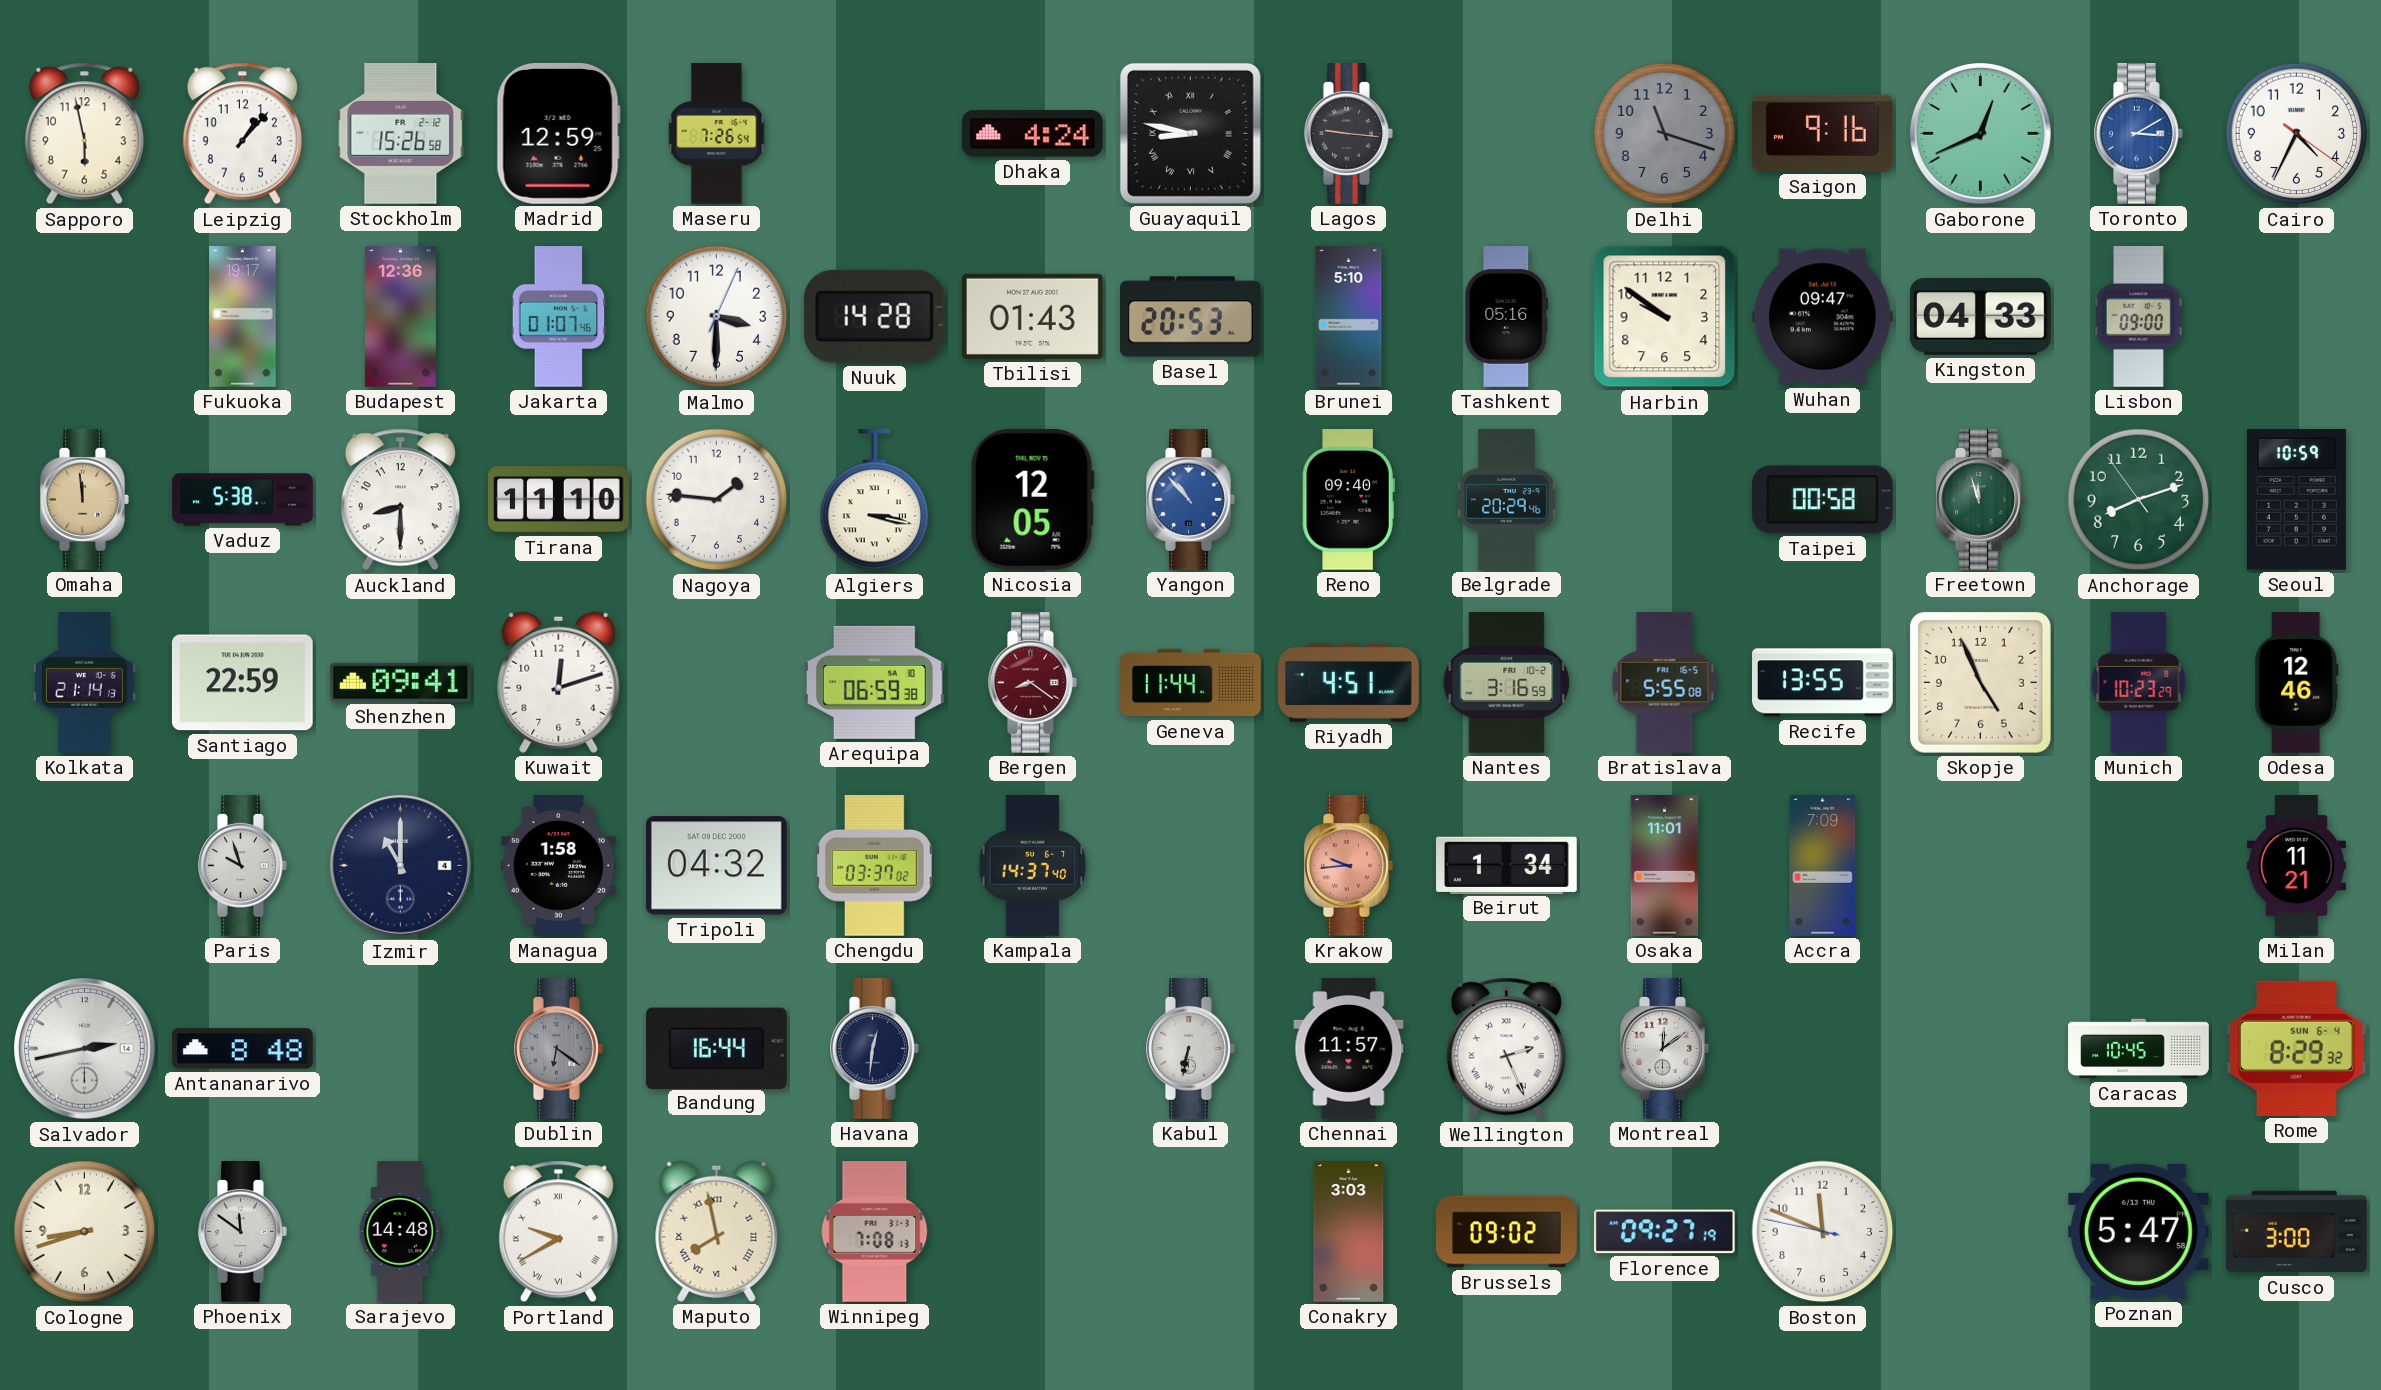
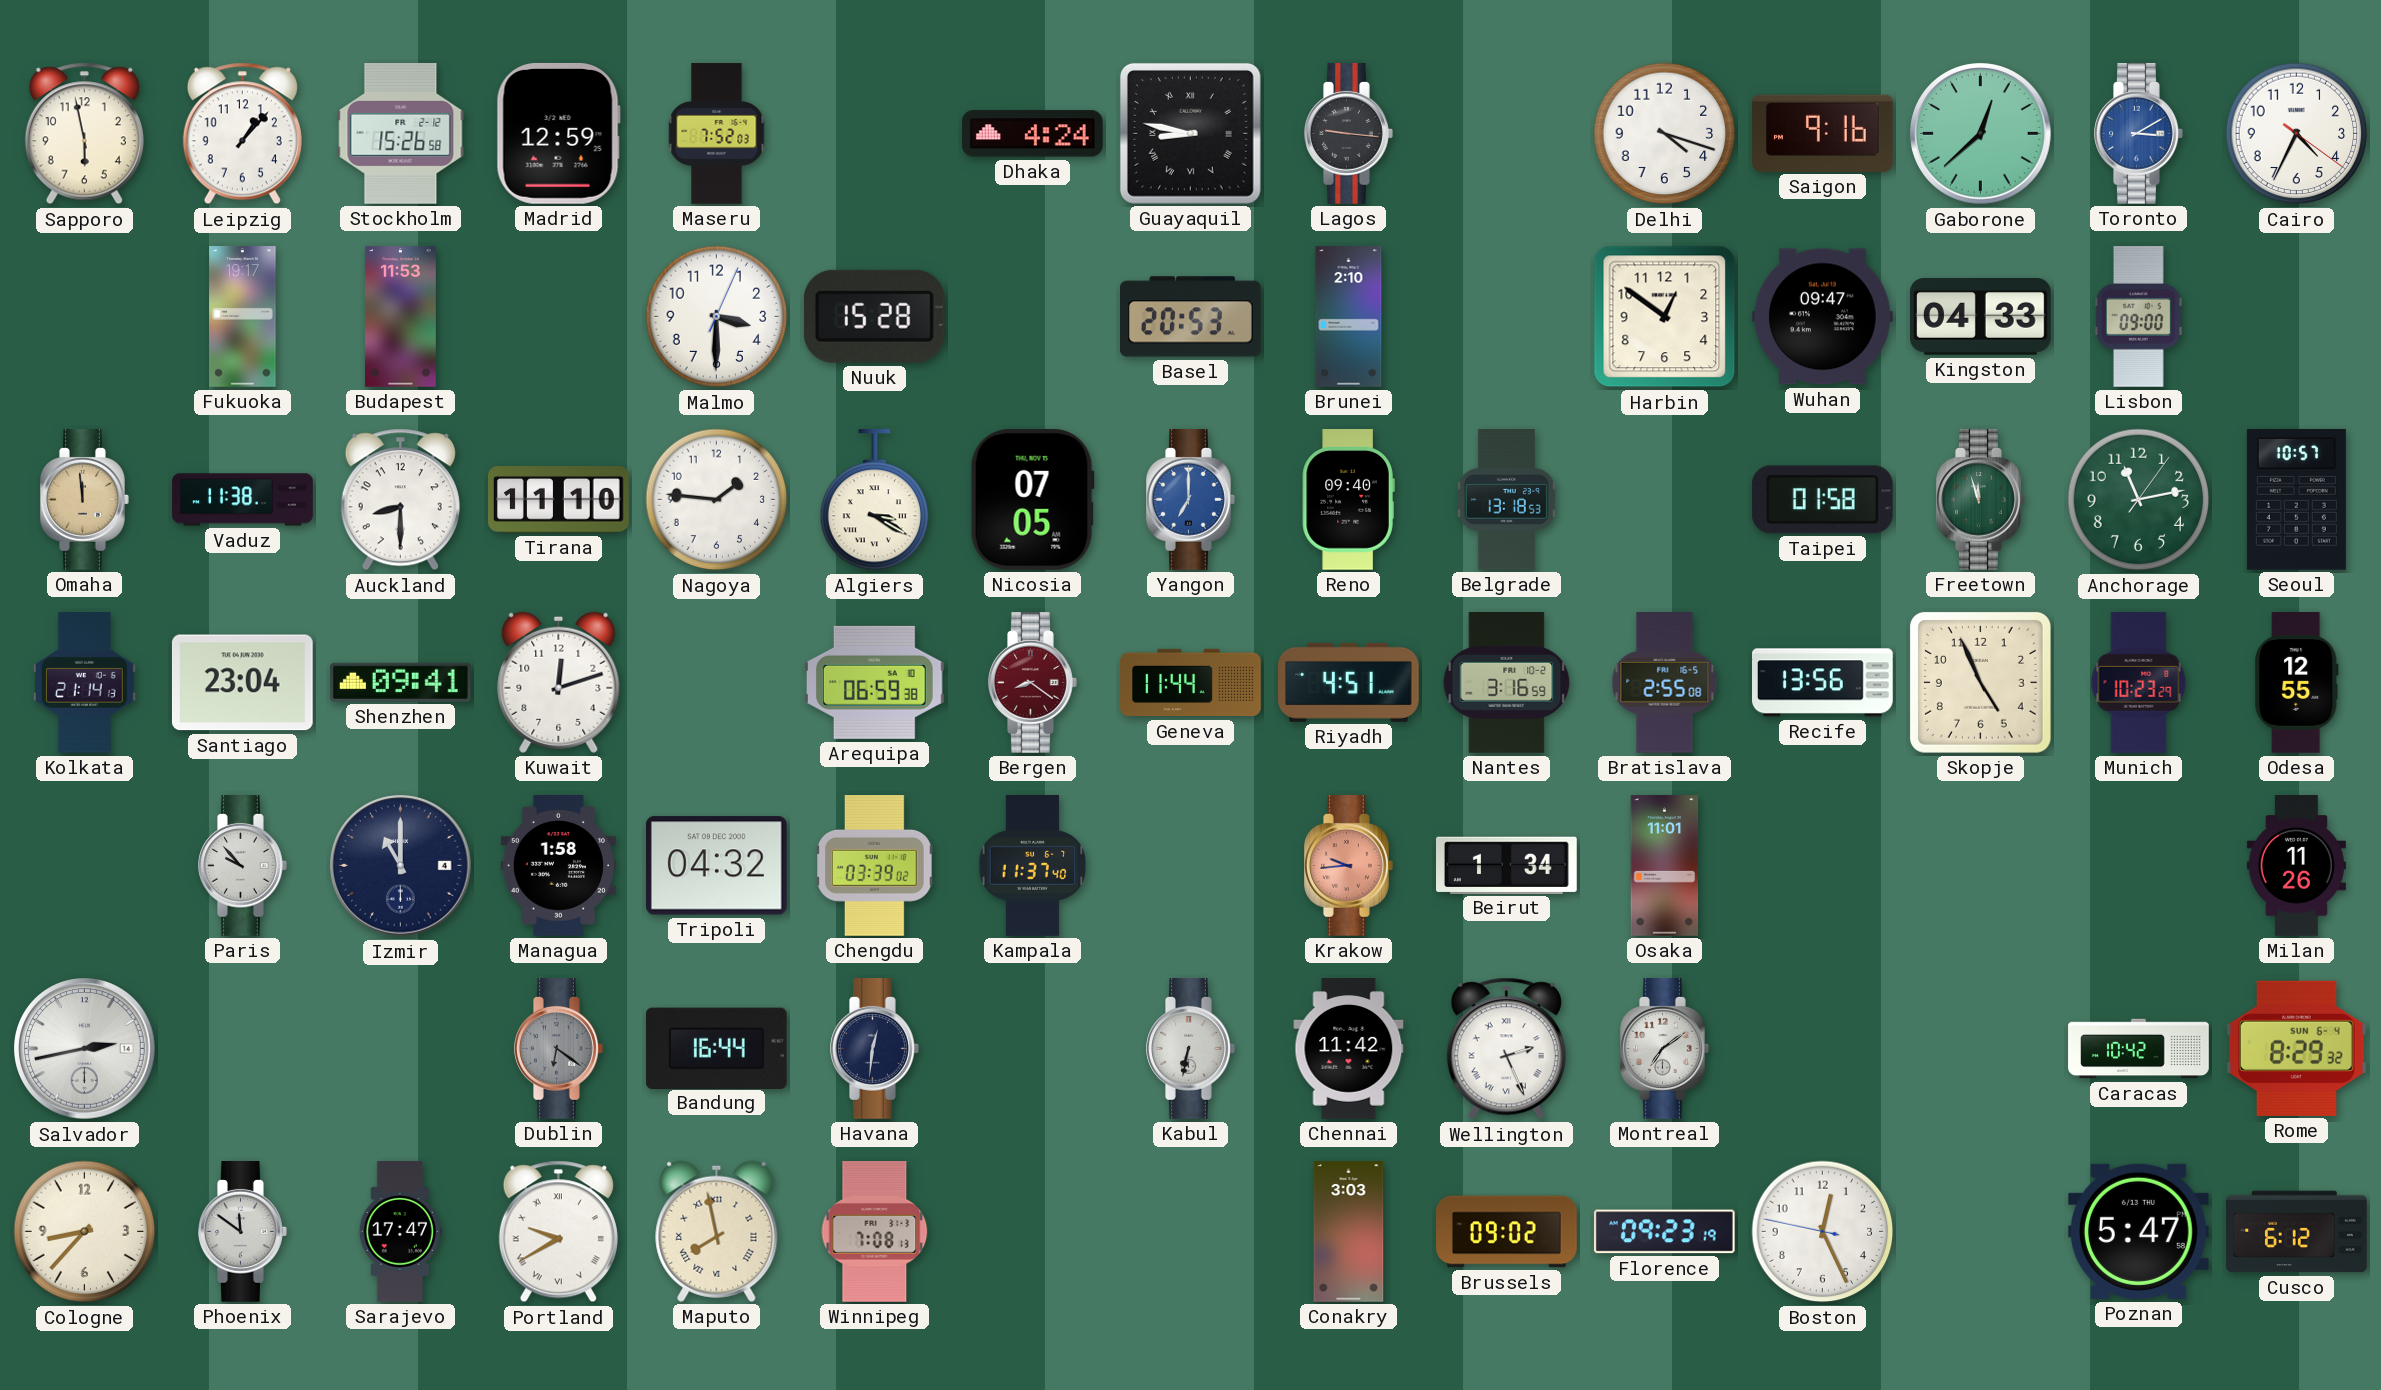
Maseru: 7:26 -> 7:52 (717, 134)
Delhi: 11:18 -> 4:18 (1665, 134)
Delhi dial: grey -> white (1665, 134)
Gaborone: 12:41 -> 12:38 (1981, 134)
Budapest: 12:36 -> 11:53 (400, 317)
Jakarta: 01:07 -> none (559, 317)
Nuuk: 14:28 -> 15:28 (874, 316)
Tbilisi: 01:43 -> none (1033, 316)
Brunei: 5:10 -> 2:10 (1349, 317)
Tashkent: 05:16 -> none (1507, 317)
Harbin: 9:51 -> 12:51 (1665, 317)
Vaduz: 5:38 -> 11:38 (243, 500)
Algiers: 3:17 -> 3:20 (875, 501)
Nicosia: 12:05 -> 07:05 (1032, 499)
Yangon: 10:53 -> 7:00 (1191, 500)
Belgrade: 20:29 -> 13:18 (1506, 500)
Taipei: 00:58 -> 01:58 (1822, 500)
Anchorage: 8:11 -> 11:13 (2139, 500)
Seoul: 10:59 -> 10:57 (2296, 499)
Santiago: 22:59 -> 23:04 (242, 683)
Bratislava: 5:55 -> 2:55 (1665, 683)
Recife: 13:55 -> 13:56 (1823, 683)
Odesa: 12:46 -> 12:55 (2297, 683)
Paris: 9:57 -> 9:53 (243, 866)
Chengdu: 03:37 -> 03:39 (875, 866)
Kampala: 14:37 -> 11:37 (1033, 866)
Accra: 7:09 -> none (1823, 866)
Milan: 11:21 -> 11:26 (2296, 866)
Antananarivo: 8:48 -> none (243, 1049)
Chennai: 11:57 -> 11:42 (1349, 1049)
Montreal: 12:09 -> 7:09 (1665, 1049)
Caracas: 10:45 -> 10:42 (2139, 1049)
Cologne: 8:42 -> 8:37 (85, 1232)
Sarajevo: 14:48 -> 17:47 (400, 1232)
Florence: 09:27 -> 09:23 (1664, 1232)
Boston: 11:48 -> 12:25 (1823, 1232)
Cusco: 3:00 -> 6:12 (2297, 1232)
